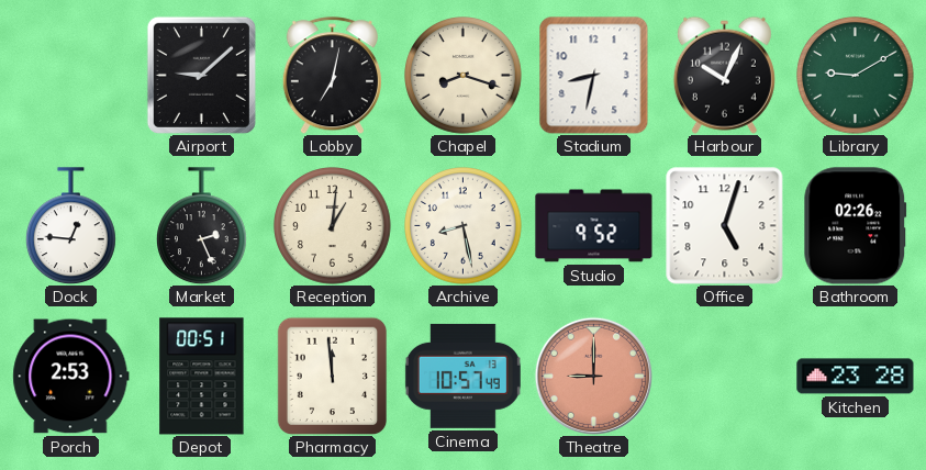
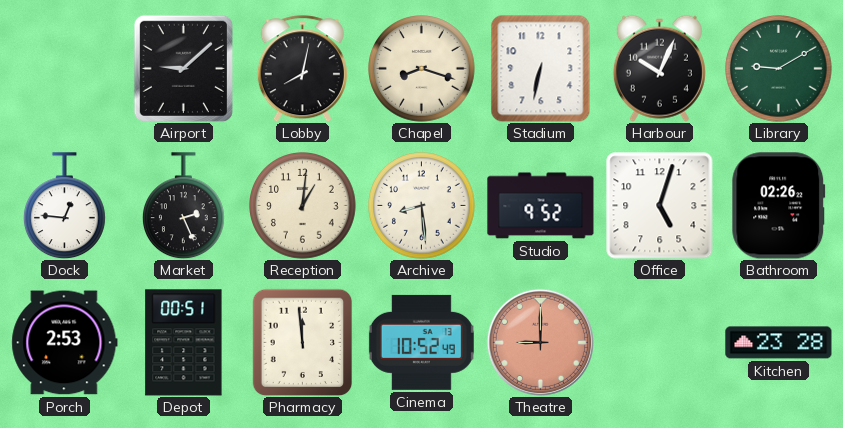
Lobby: 7:02 -> 8:02 (302, 69)
Stadium: 8:32 -> 6:32 (541, 68)
Archive: 8:28 -> 8:29 (422, 206)
Cinema: 10:57 -> 10:52 (421, 342)
